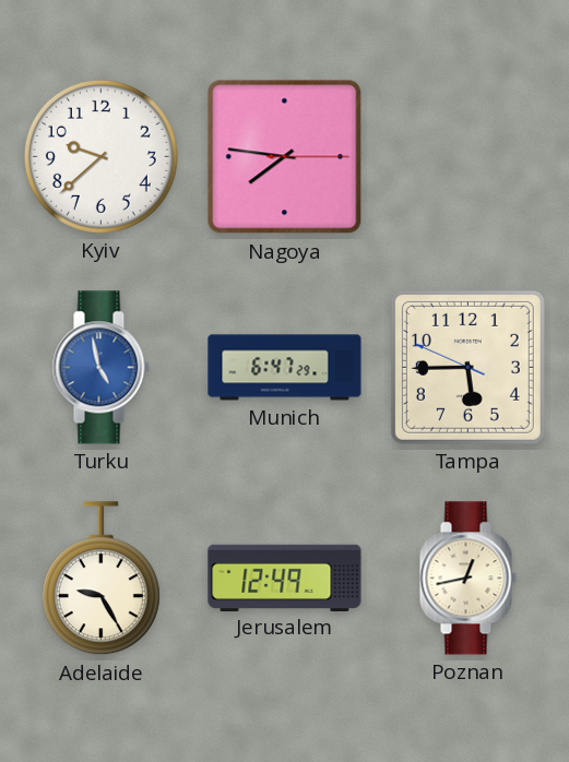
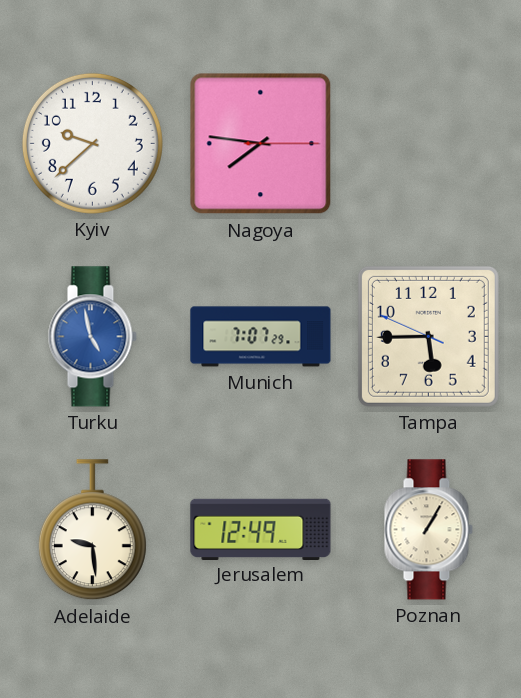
Munich: 6:47 -> 7:07 (261, 337)
Adelaide: 9:25 -> 9:29 (92, 530)
Poznan: 12:43 -> 1:05 (428, 530)
